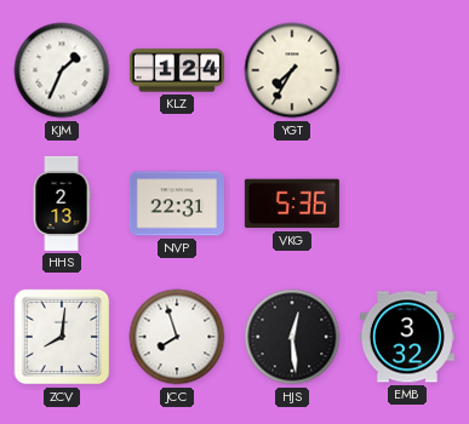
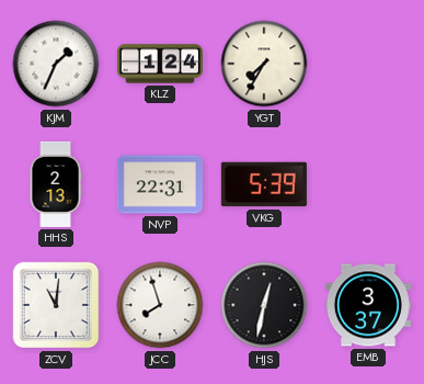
VKG: 5:36 -> 5:39 (264, 184)
ZCV: 8:01 -> 11:01 (56, 305)
HJS: 12:29 -> 12:32 (264, 305)
EMB: 3:32 -> 3:37 (368, 305)
